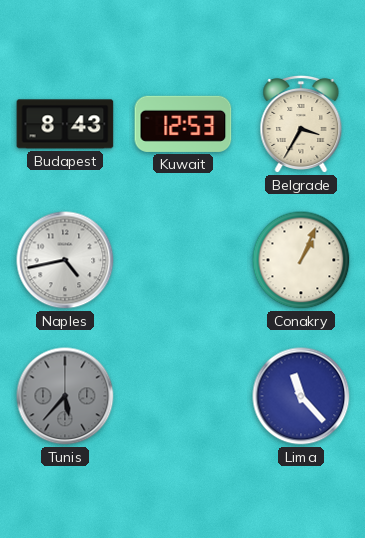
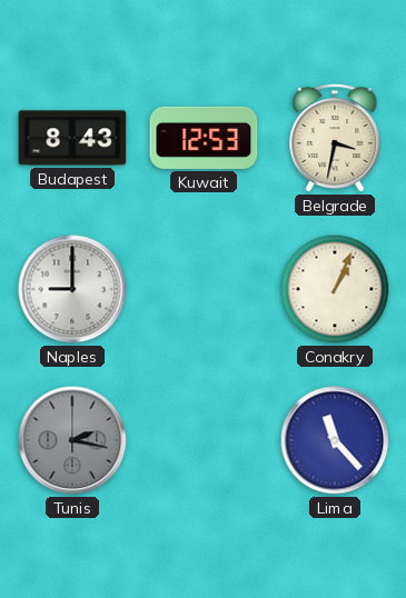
Belgrade: 3:35 -> 3:32 (335, 138)
Naples: 4:43 -> 9:00 (72, 289)
Tunis: 5:37 -> 2:17 (72, 440)
